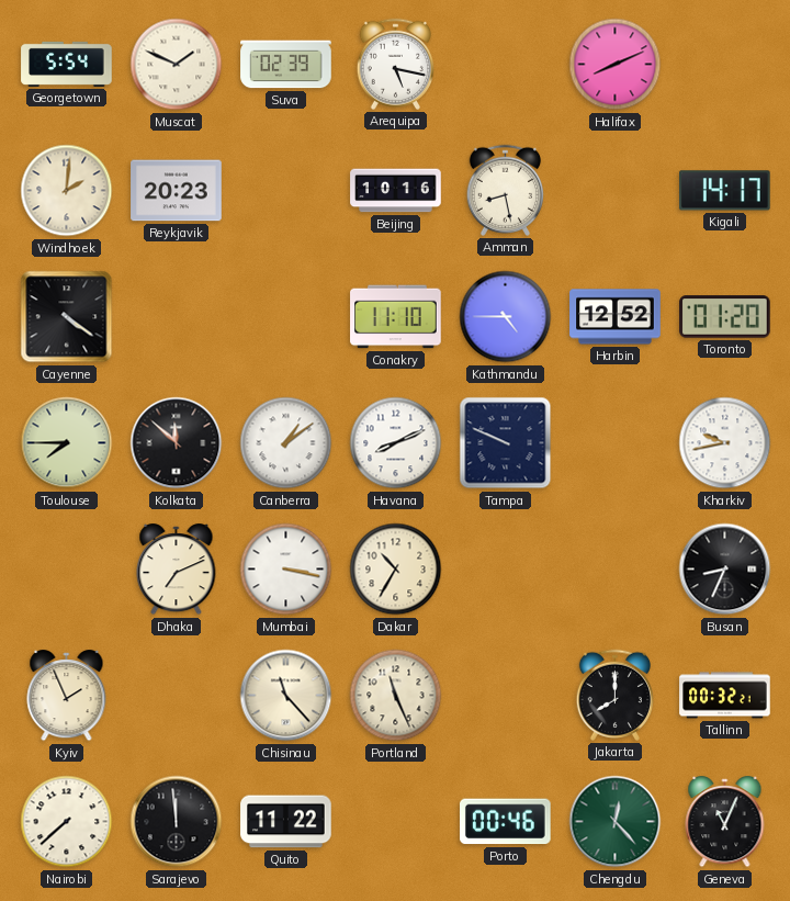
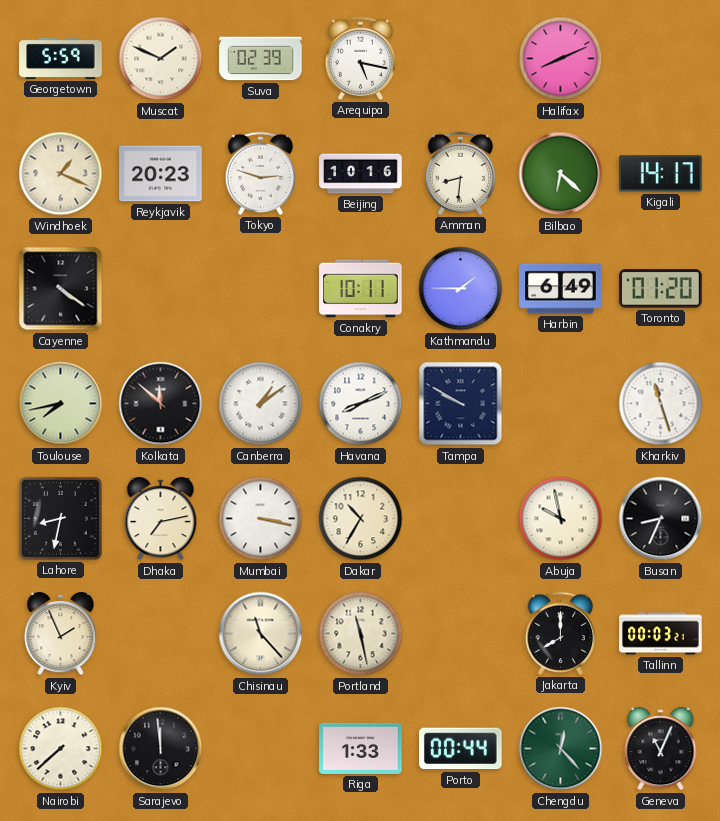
Georgetown: 5:54 -> 5:59 (61, 58)
Windhoek: 2:01 -> 1:19 (61, 174)
Tokyo: none -> 2:48 (261, 173)
Amman: 8:28 -> 8:31 (461, 173)
Bilbao: none -> 6:22 (561, 174)
Conakry: 11:10 -> 10:11 (361, 289)
Kathmandu: 4:45 -> 1:45 (461, 289)
Harbin: 12:52 -> 6:49 (561, 289)
Toulouse: 7:45 -> 7:43 (61, 404)
Tampa: 9:49 -> 9:50 (461, 404)
Kharkiv: 9:43 -> 11:27 (661, 404)
Lahore: none -> 8:32 (60, 518)
Dhaka: 7:11 -> 7:13 (161, 520)
Abuja: none -> 9:58 (561, 519)
Portland: 11:26 -> 11:28 (361, 634)
Tallinn: 00:32 -> 00:03 (661, 634)
Quito: 11:22 -> none (286, 822)
Riga: none -> 1:33 (361, 748)
Porto: 00:46 -> 00:44 (461, 749)
